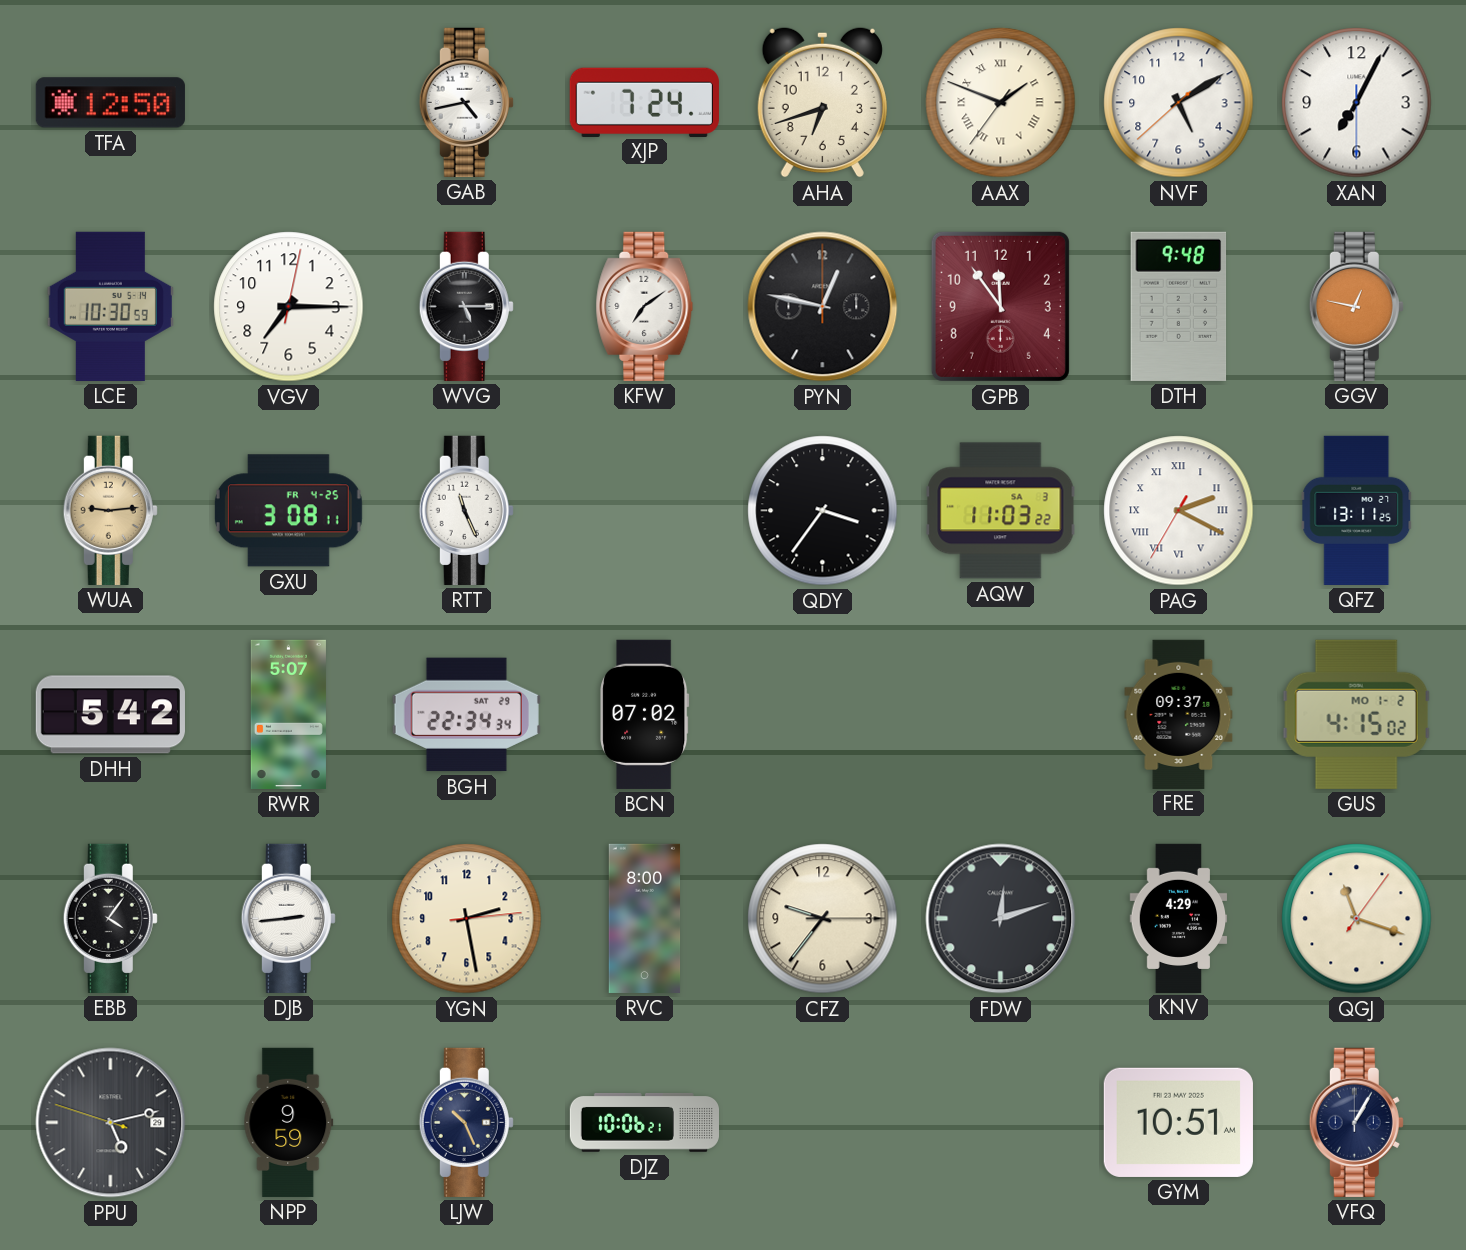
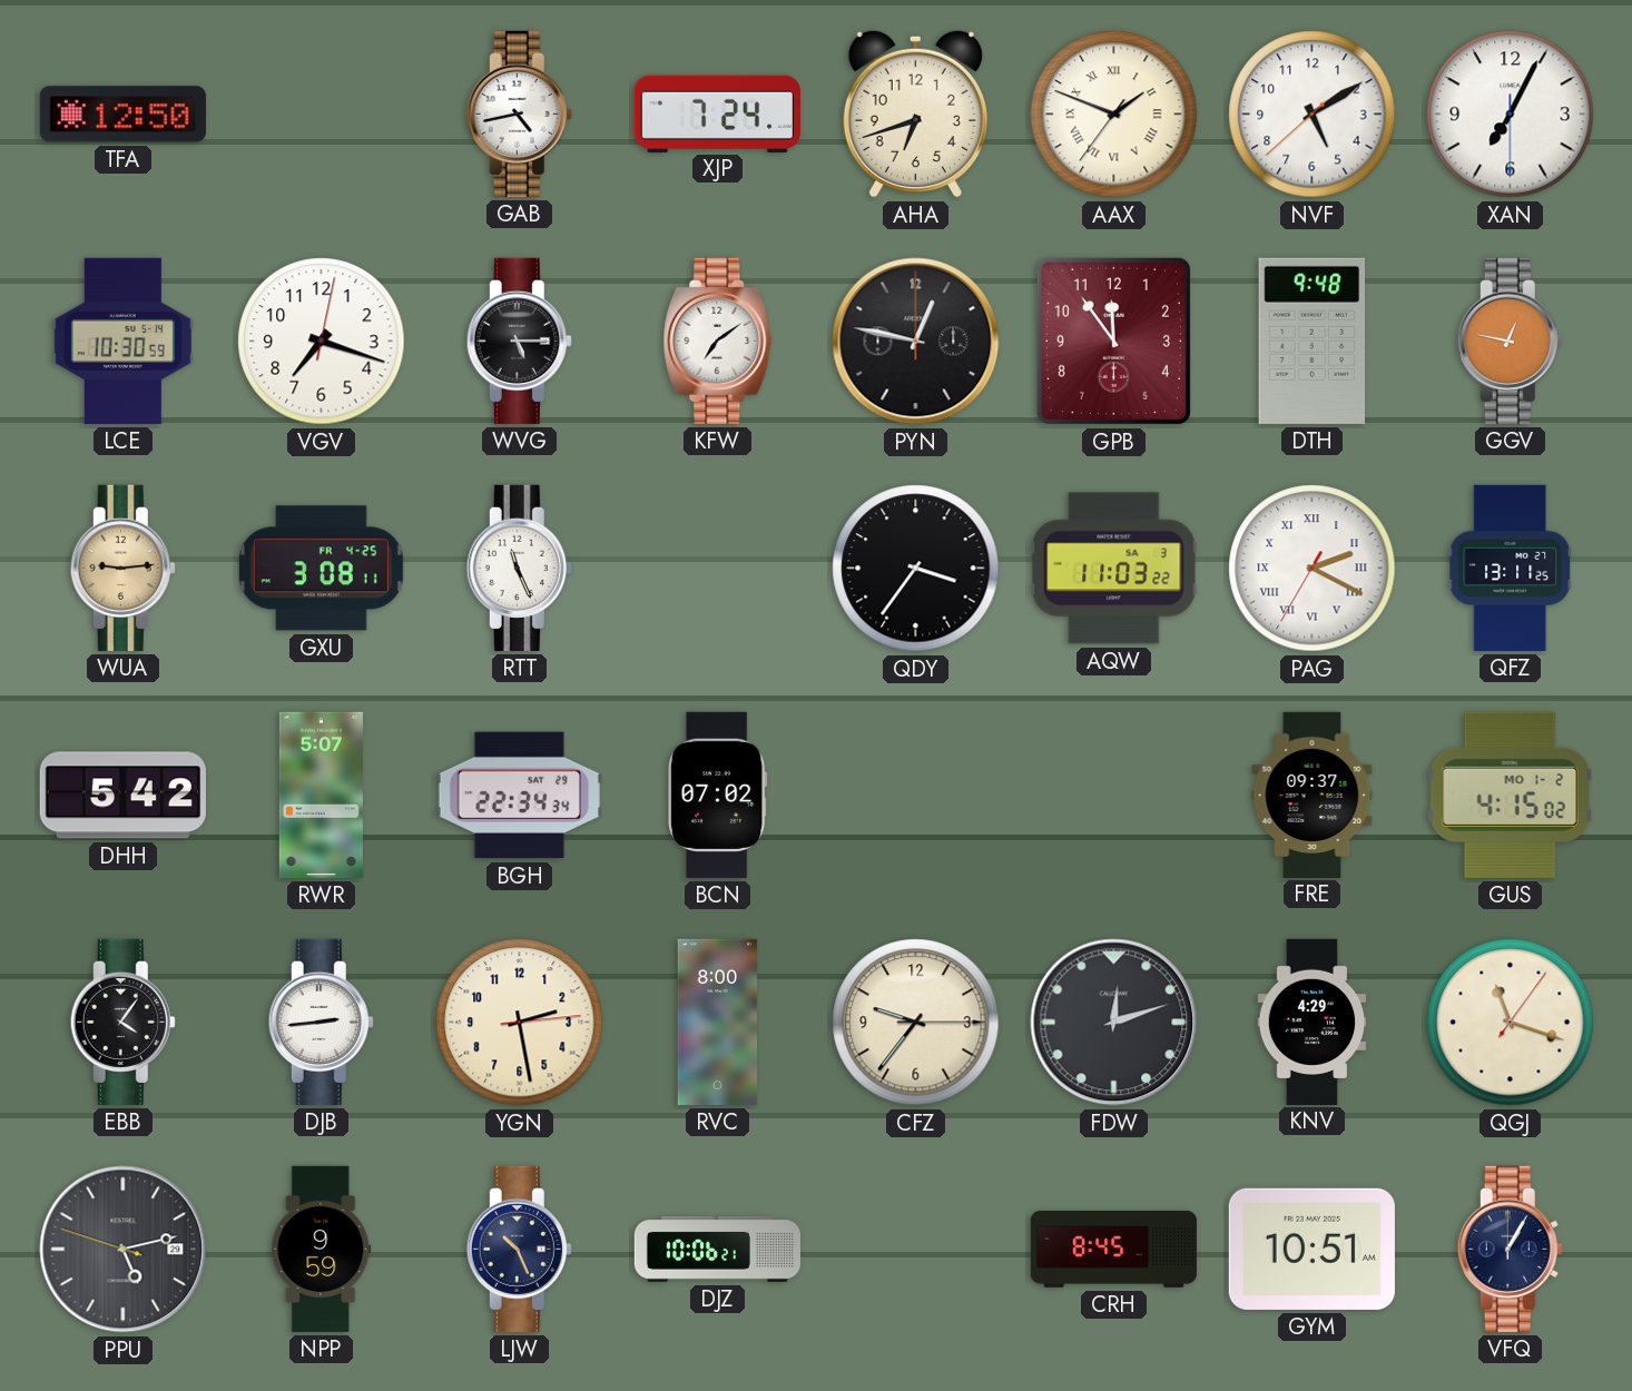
VGV: 7:15 -> 7:18 (322, 342)
CRH: none -> 8:45 (1113, 1249)
